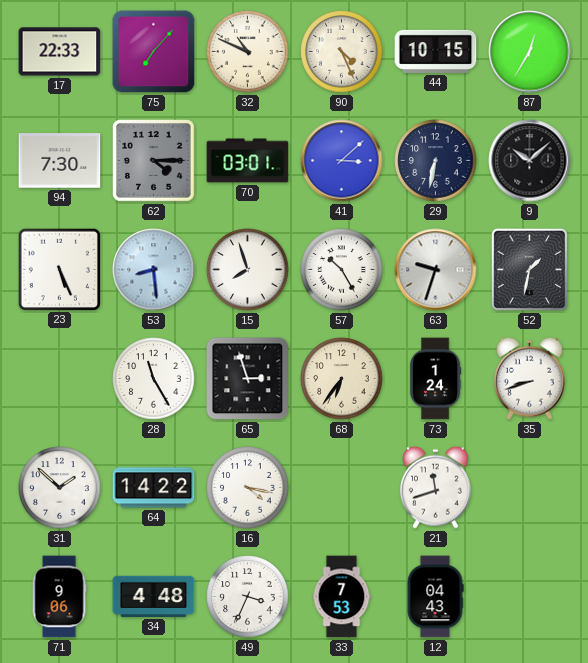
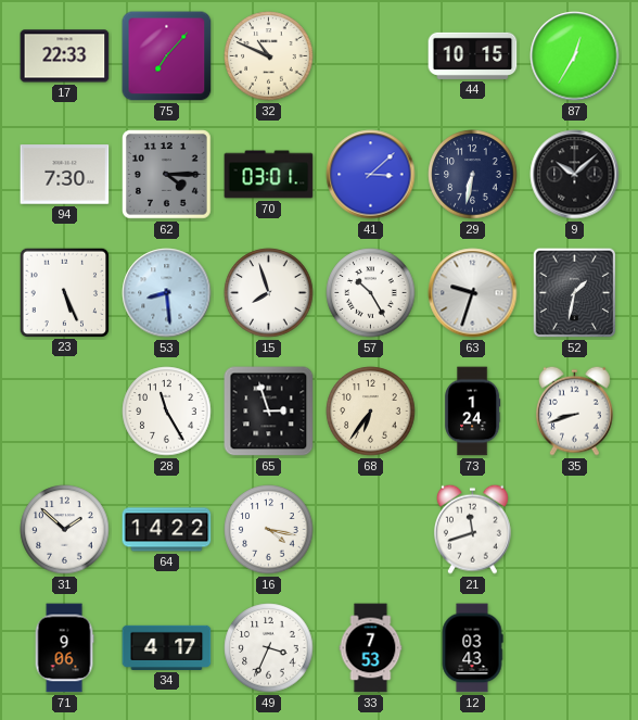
90: 4:26 -> none (342, 52)
34: 4:48 -> 4:17 (167, 647)
12: 04:43 -> 03:43 (472, 648)
